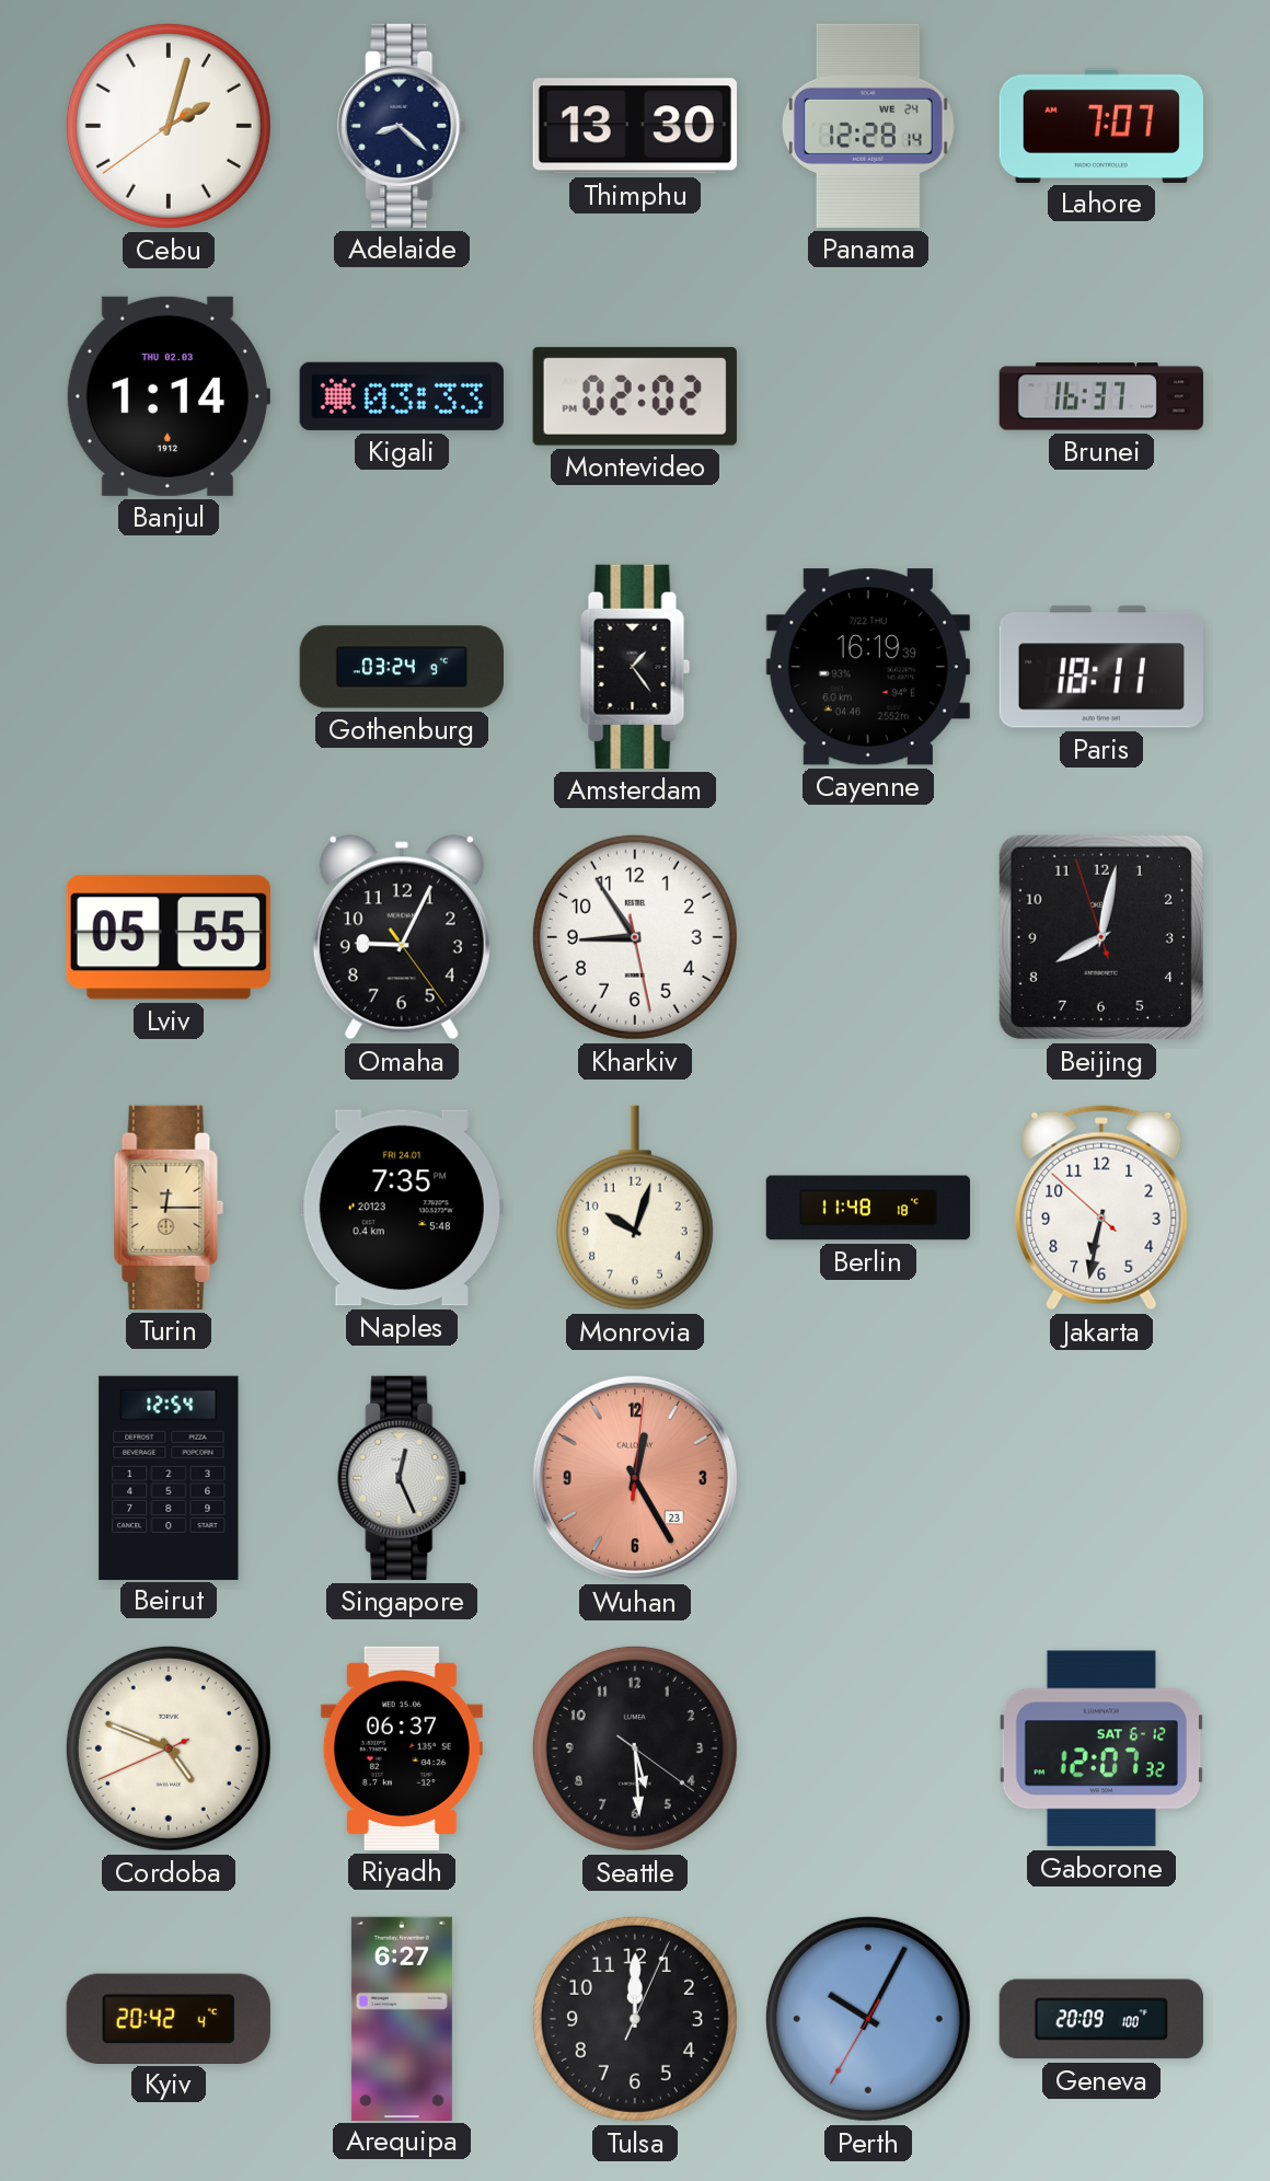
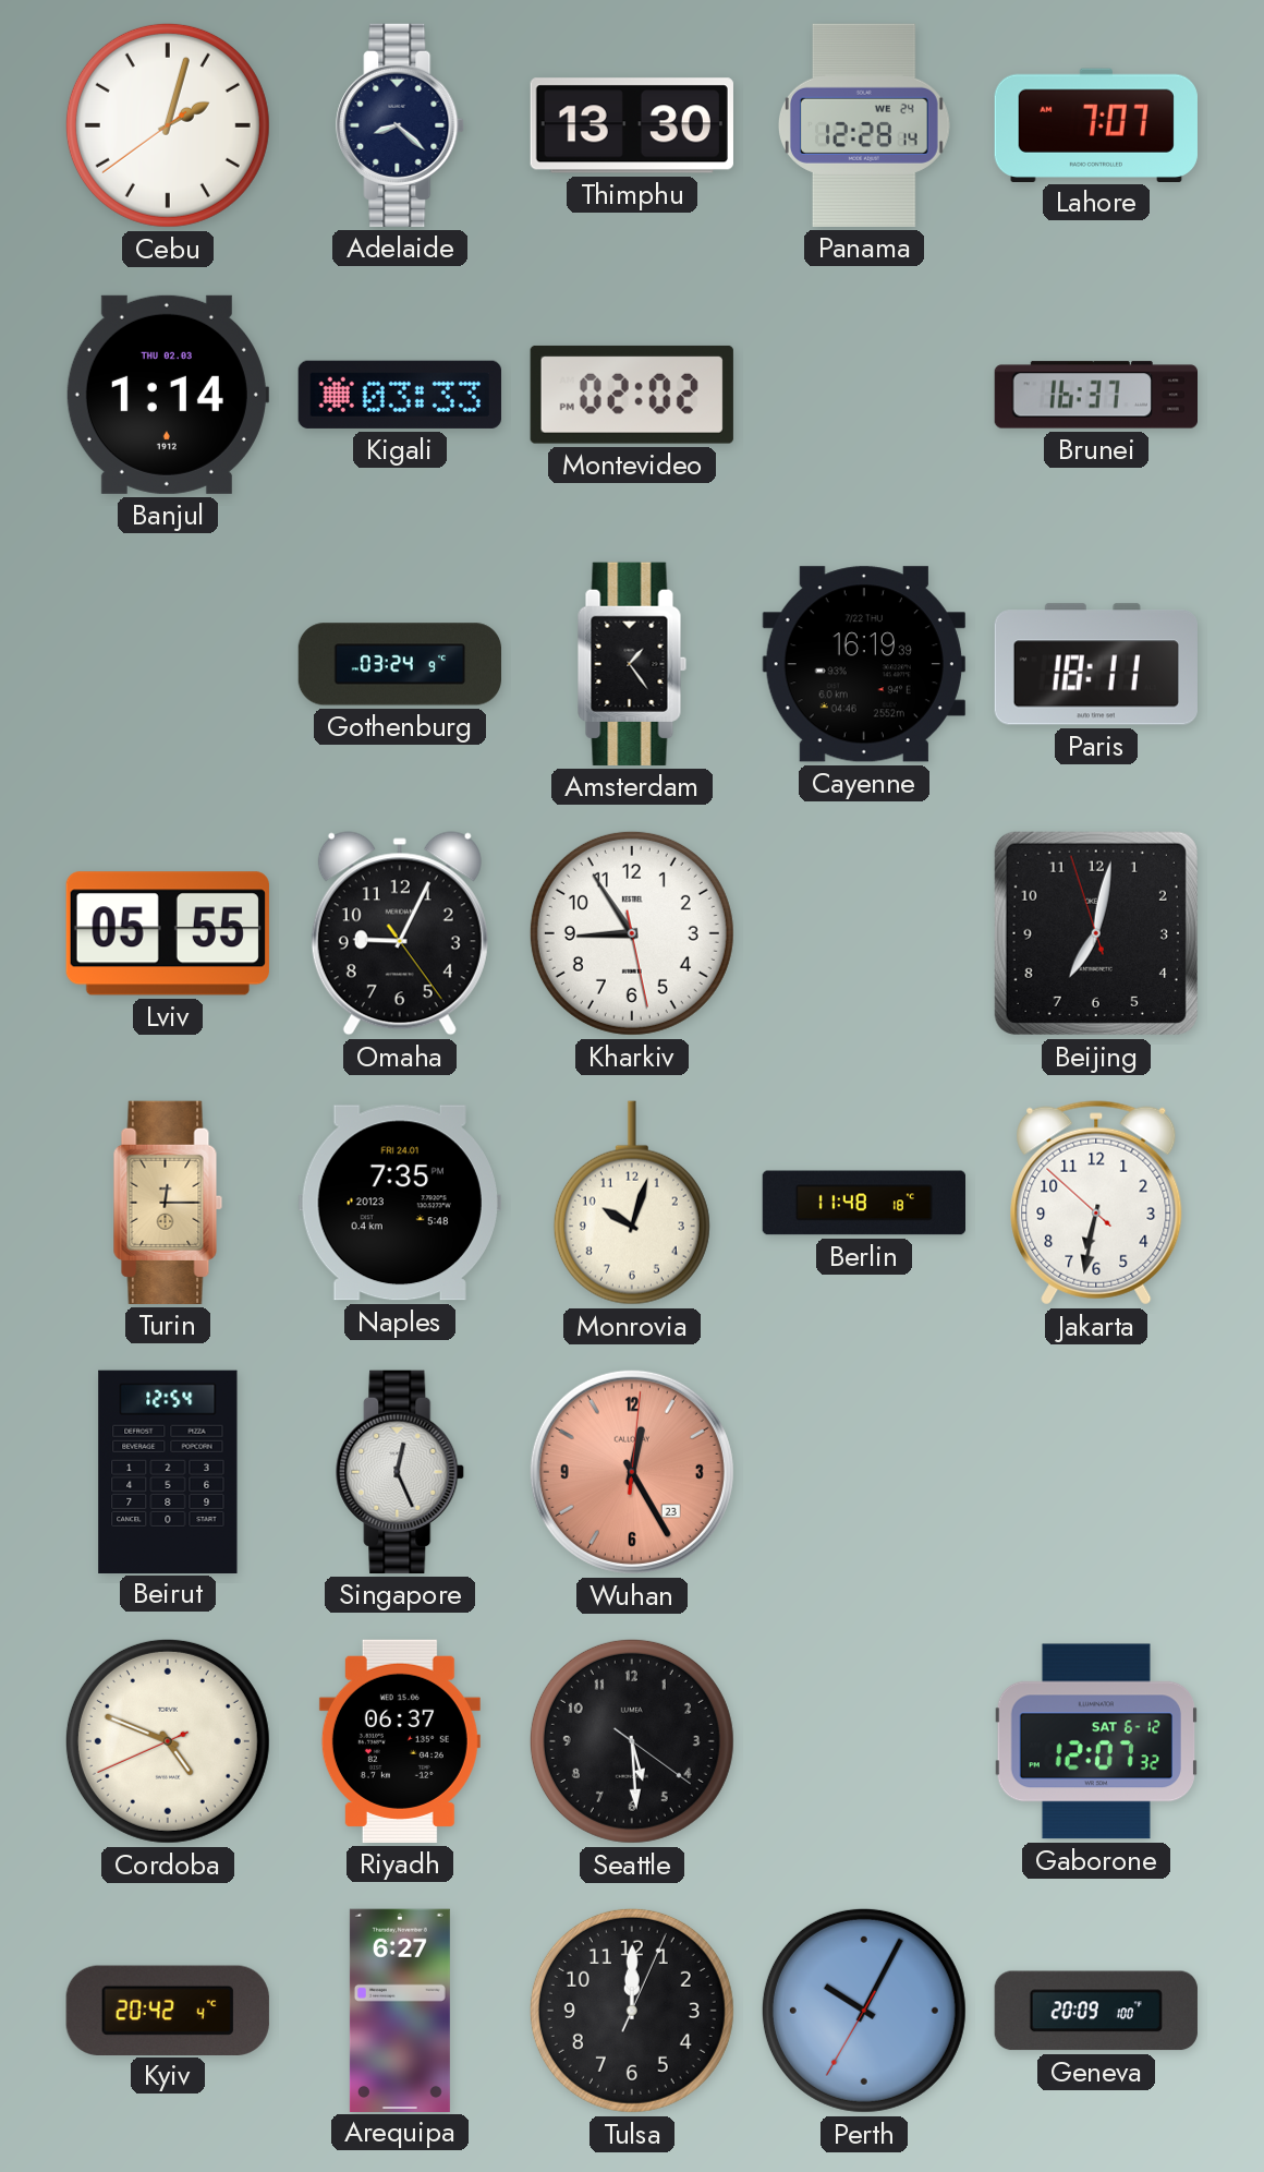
Beijing: 8:01 -> 7:01 (1096, 933)
